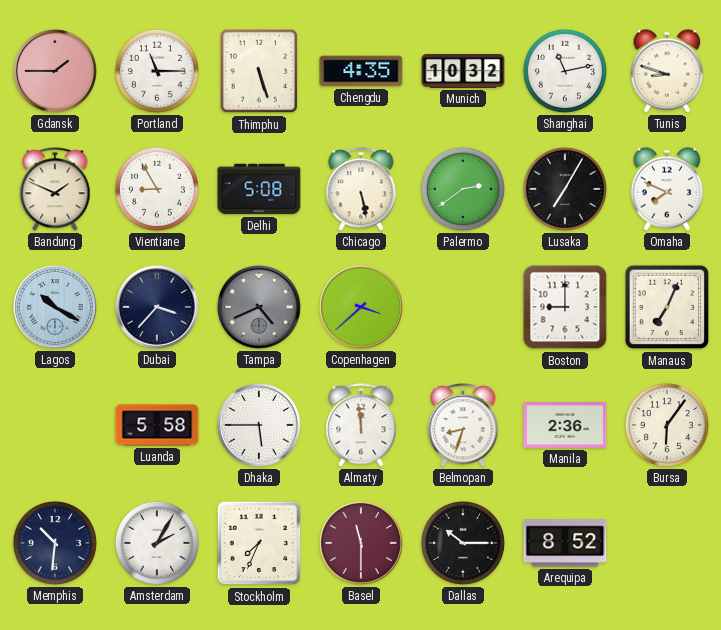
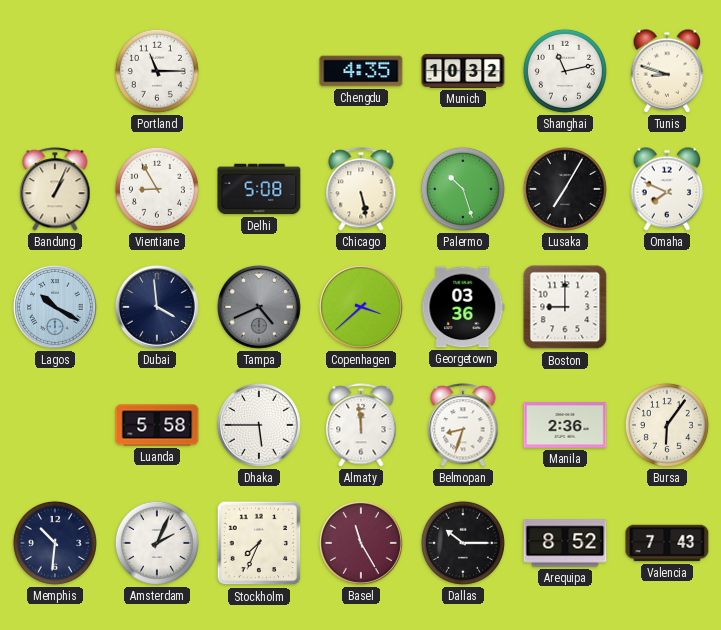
Gdansk: 1:45 -> none (55, 71)
Thimphu: 5:27 -> none (259, 71)
Bandung: 1:49 -> 1:04 (55, 189)
Palermo: 2:39 -> 10:27 (463, 189)
Dubai: 3:37 -> 3:59 (157, 307)
Georgetown: none -> 03:36 (463, 307)
Manaus: 7:04 -> none (667, 307)
Amsterdam: 2:05 -> 2:04 (157, 543)
Basel: 11:30 -> 11:25 (361, 543)
Valencia: none -> 7:43 (667, 543)
